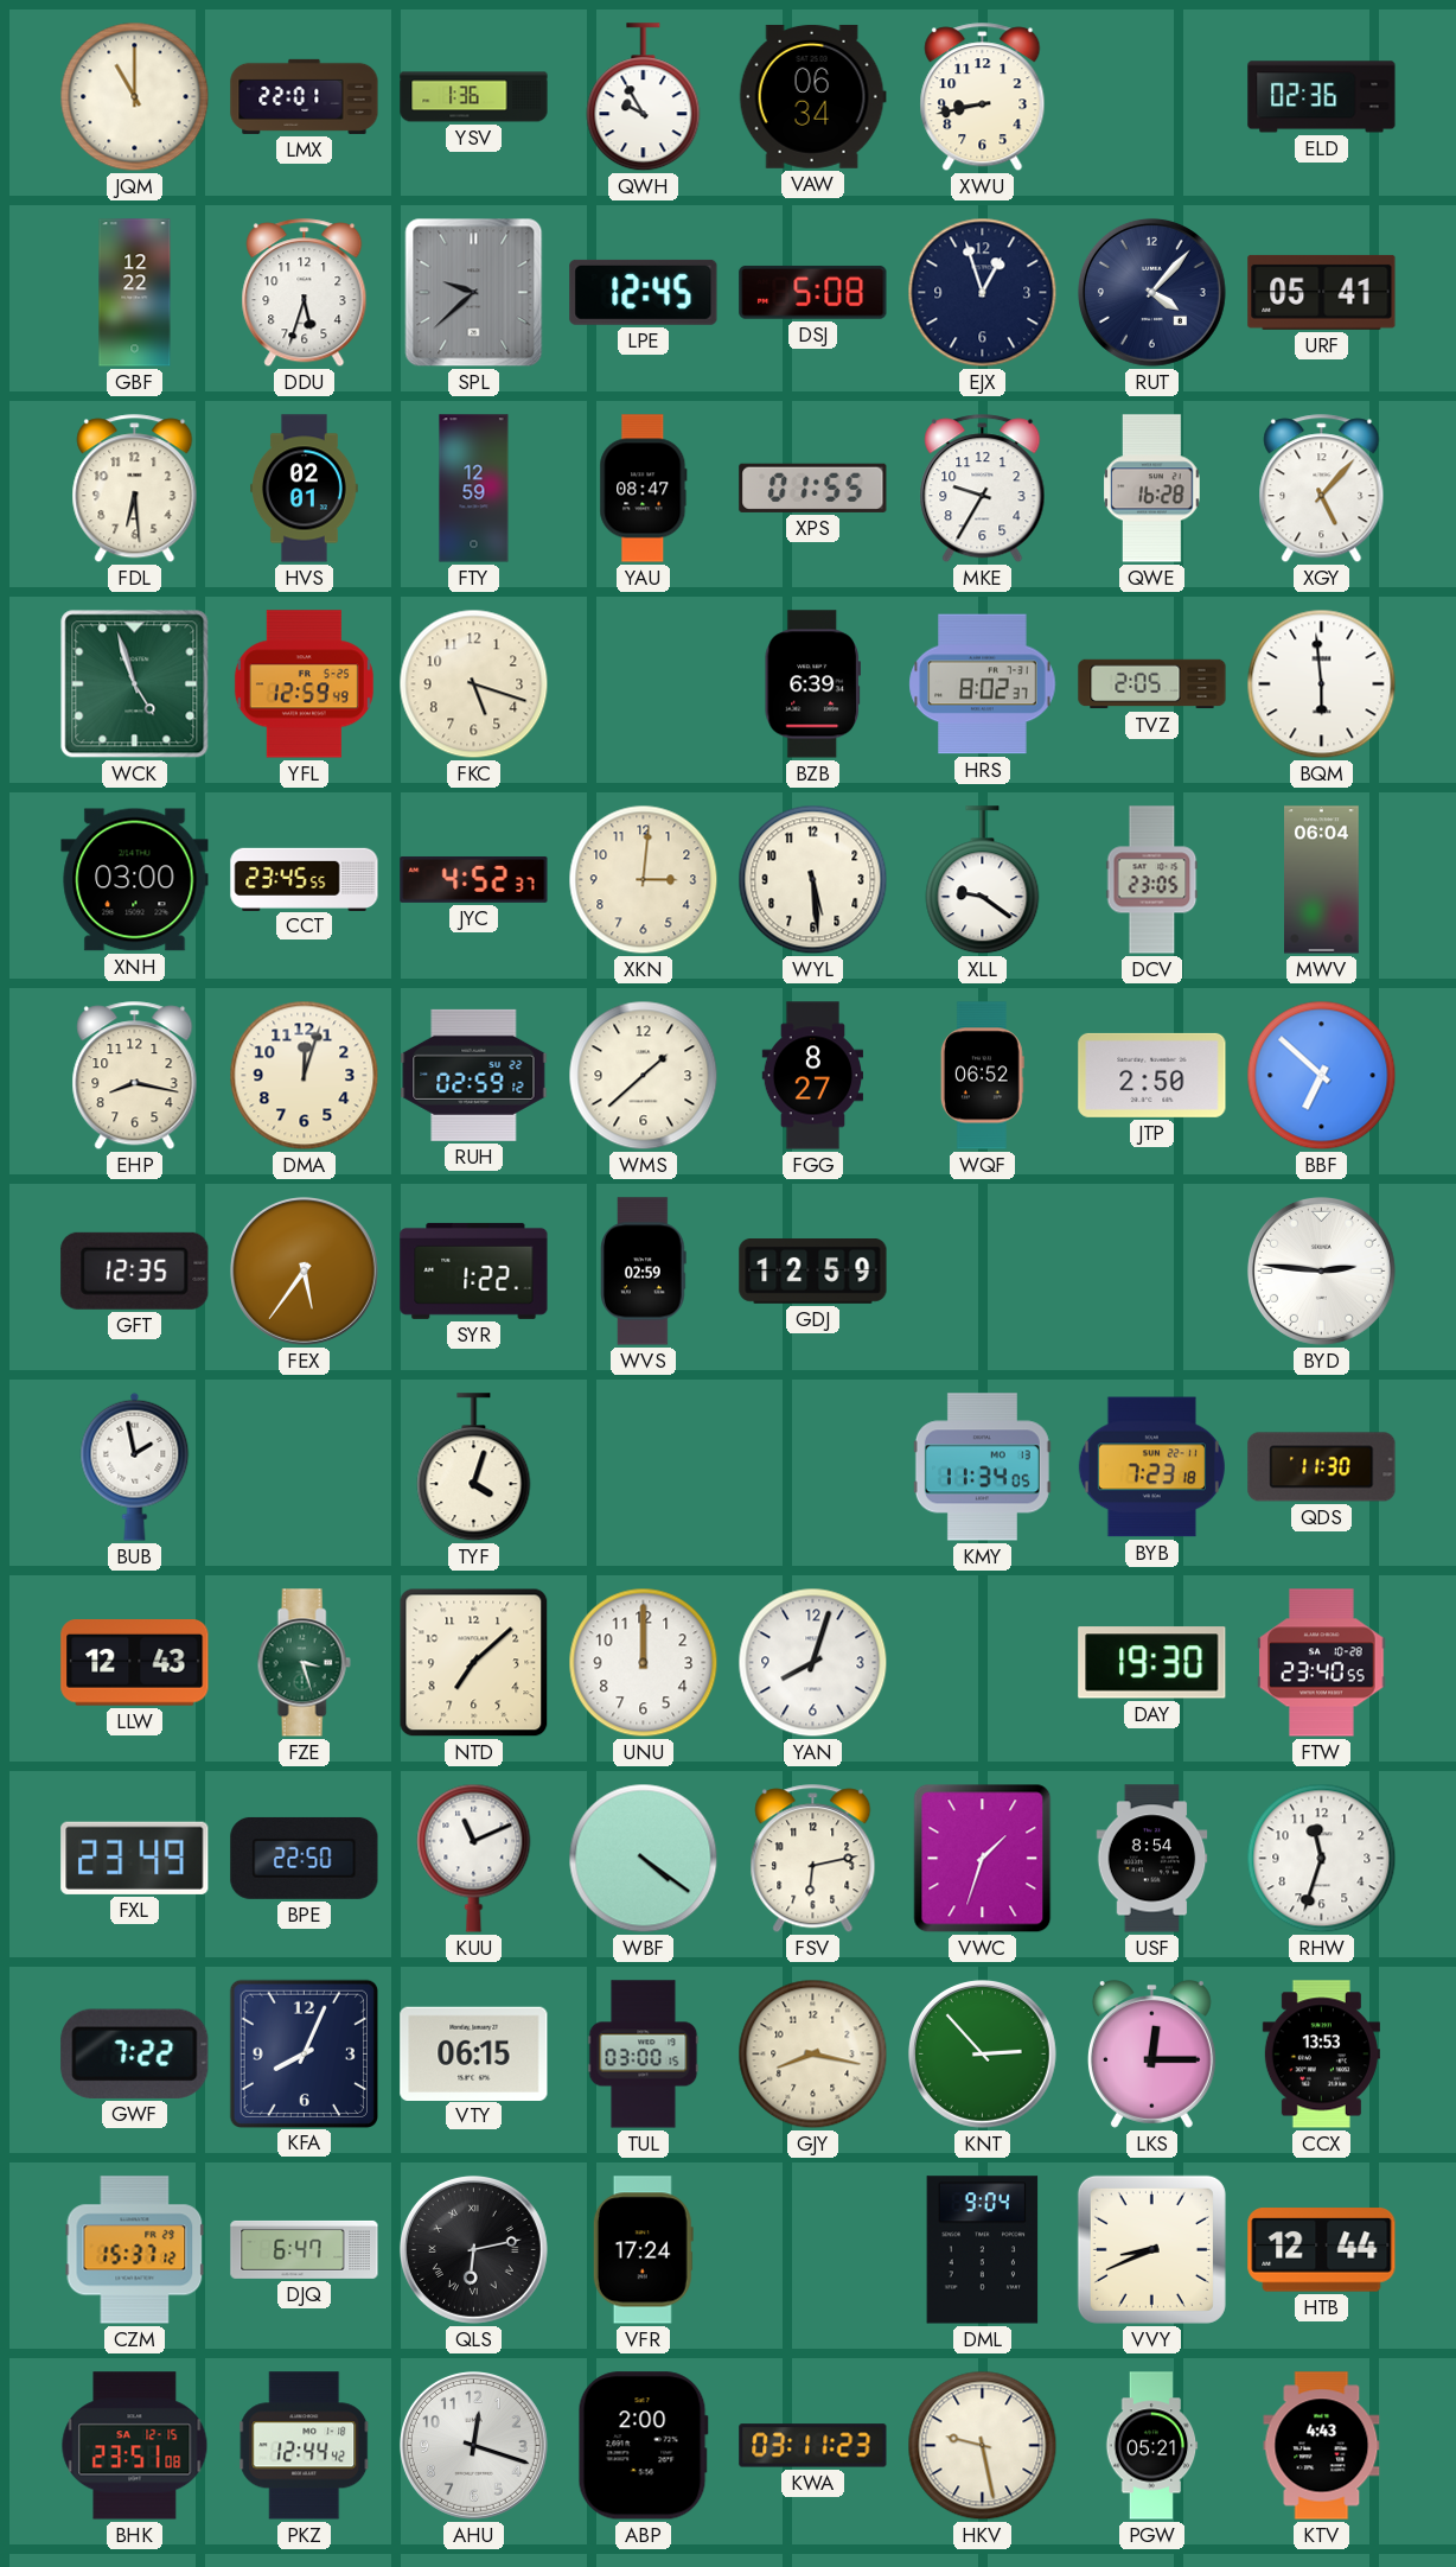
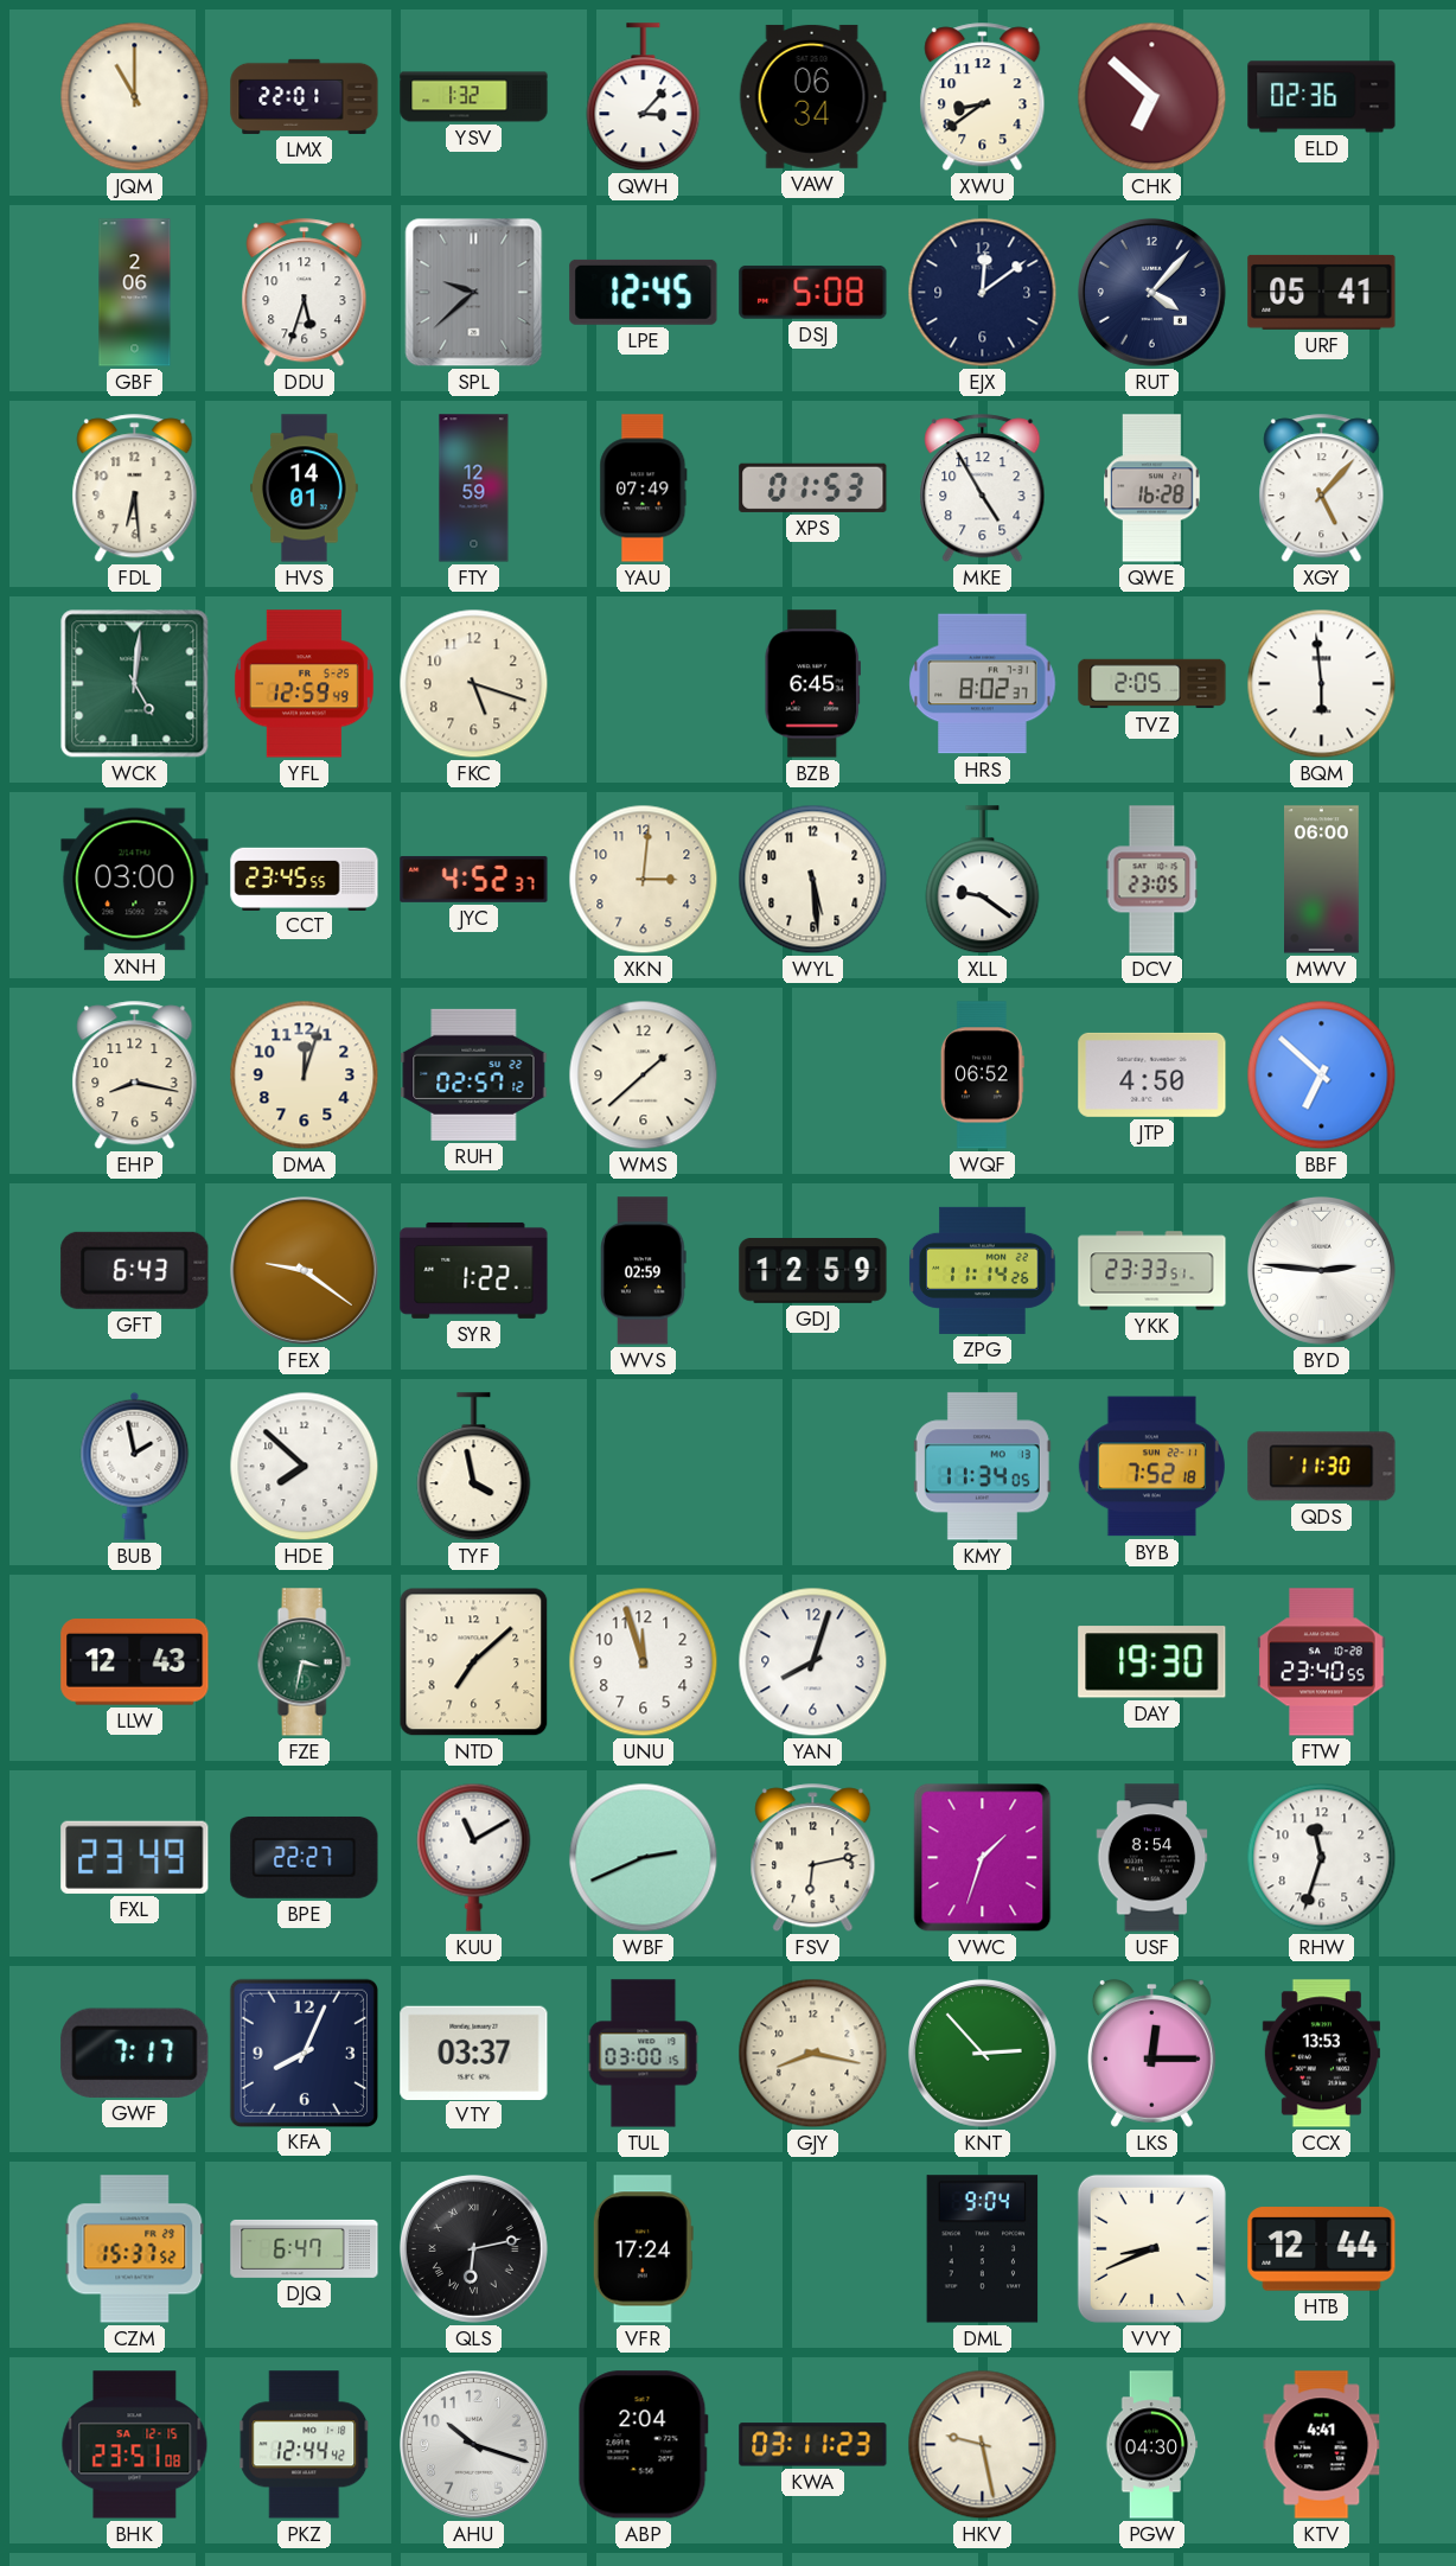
YSV: 1:36 -> 1:32 (474, 97)
QWH: 9:55 -> 3:07 (644, 97)
XWU: 8:43 -> 8:39 (983, 97)
CHK: none -> 6:52 (1152, 97)
GBF: 12:22 -> 2:06 (135, 293)
EJX: 12:57 -> 12:09 (983, 293)
HVS: 02:01 -> 14:01 (305, 489)
YAU: 08:47 -> 07:49 (644, 489)
XPS: 01:55 -> 01:53 (813, 487)
MKE: 9:35 -> 4:55 (983, 489)
WCK: 4:57 -> 5:01 (135, 684)
BZB: 6:39 -> 6:45 (812, 684)
MWV: 06:04 -> 06:00 (1322, 880)
RUH: 02:59 -> 02:57 (474, 1074)
FGG: 8:27 -> none (812, 1076)
JTP: 2:50 -> 4:50 (1152, 1074)
GFT: 12:35 -> 6:43 (135, 1270)
FEX: 5:36 -> 9:21 (304, 1270)
ZPG: none -> 11:14 (983, 1270)
YKK: none -> 23:33 (1152, 1271)
HDE: none -> 7:52 (305, 1467)
TYF: 4:03 -> 3:58 (474, 1467)
BYB: 7:23 -> 7:52 (1151, 1467)
FZE: 3:27 -> 3:32 (304, 1662)
UNU: 12:00 -> 11:57 (644, 1662)
BPE: 22:50 -> 22:27 (305, 1857)
KUU: 11:11 -> 11:10 (474, 1857)
WBF: 4:21 -> 2:41 (644, 1858)
GWF: 7:22 -> 7:17 (135, 2053)
VTY: 06:15 -> 03:37 (474, 2053)
CZM: 15:37:12 -> 15:37:52 (135, 2249)
AHU: 12:18 -> 10:18 (473, 2444)
ABP: 2:00 -> 2:04 (643, 2445)
PGW: 05:21 -> 04:30 (1151, 2445)
KTV: 4:43 -> 4:41 (1322, 2445)
